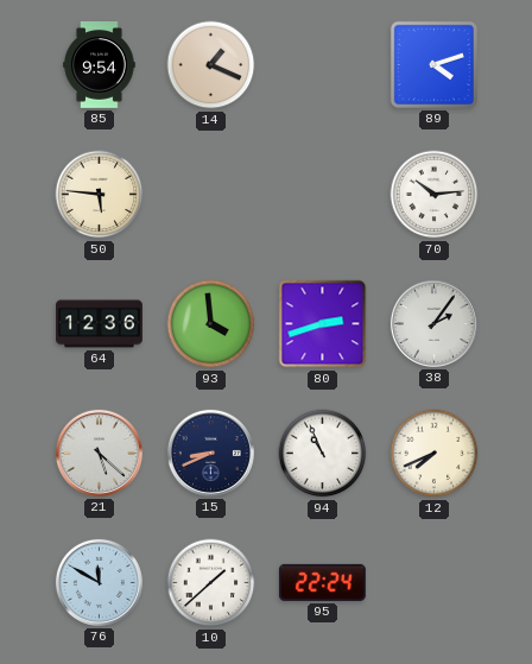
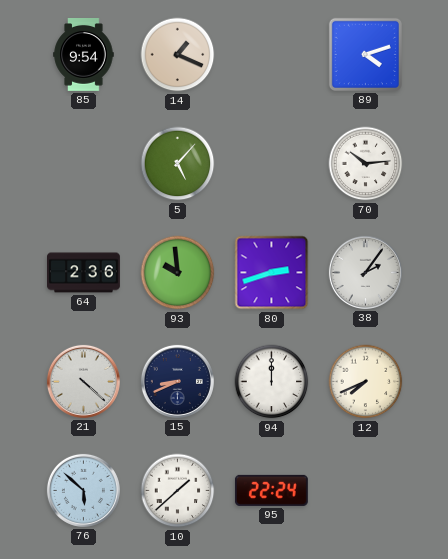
50: 5:46 -> none (100, 195)
5: none -> 5:07 (178, 164)
64: 12:36 -> 2:36 (84, 273)
93: 3:59 -> 9:59 (178, 273)
21: 5:22 -> 4:22 (83, 381)
94: 10:56 -> 12:00 (272, 382)
76: 11:50 -> 5:52 (83, 490)
